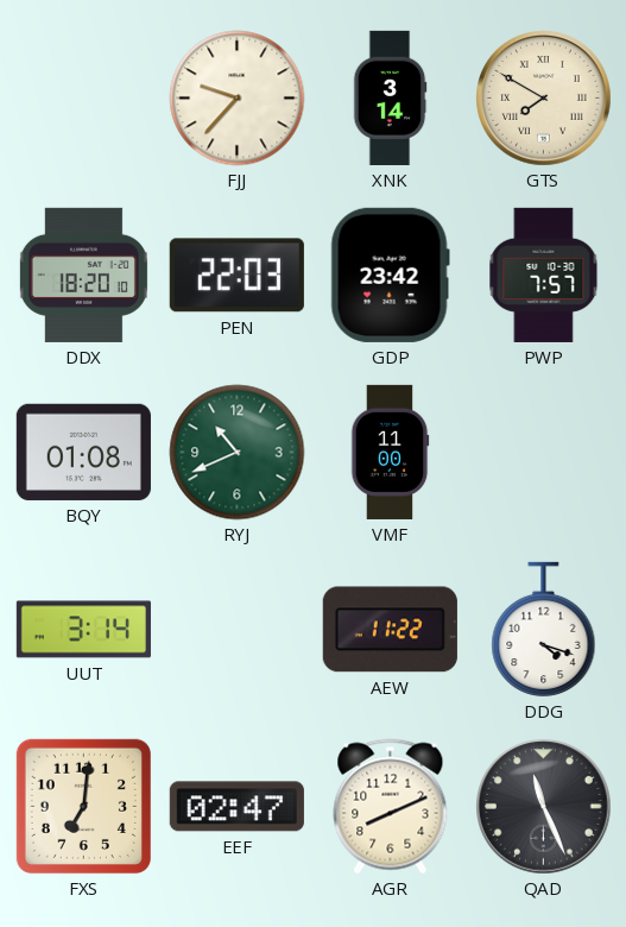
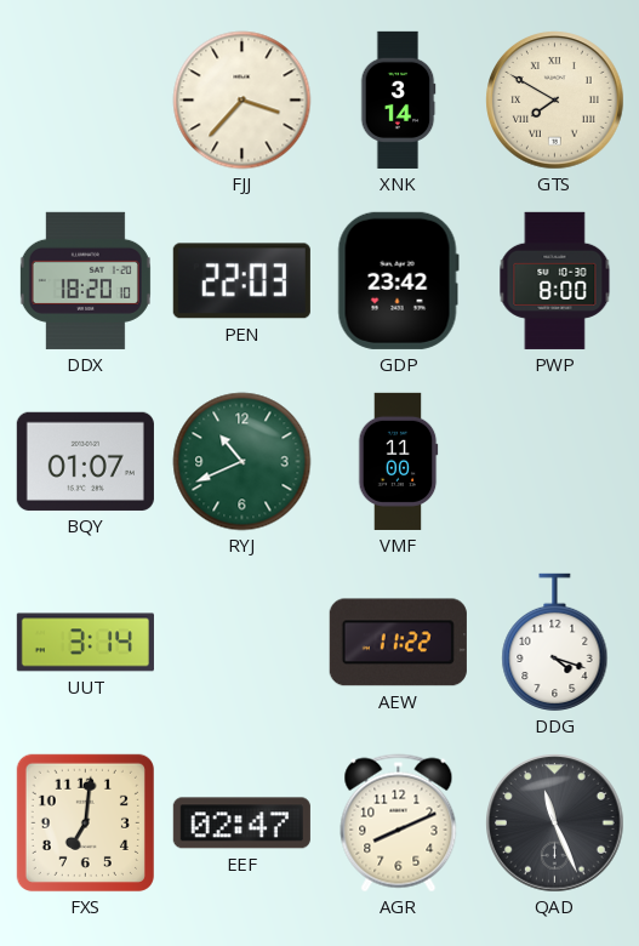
FJJ: 9:37 -> 3:37 (243, 101)
PWP: 7:57 -> 8:00 (555, 280)
BQY: 01:08 -> 01:07 (85, 461)
